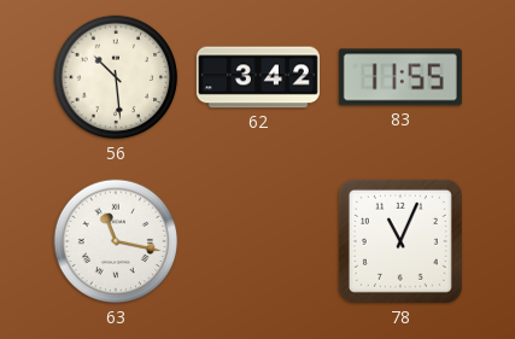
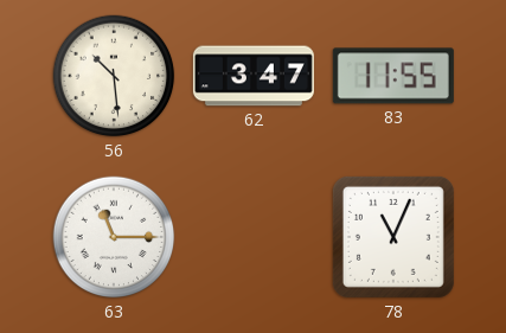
62: 3:42 -> 3:47 (254, 76)
63: 11:17 -> 11:15 (114, 237)
